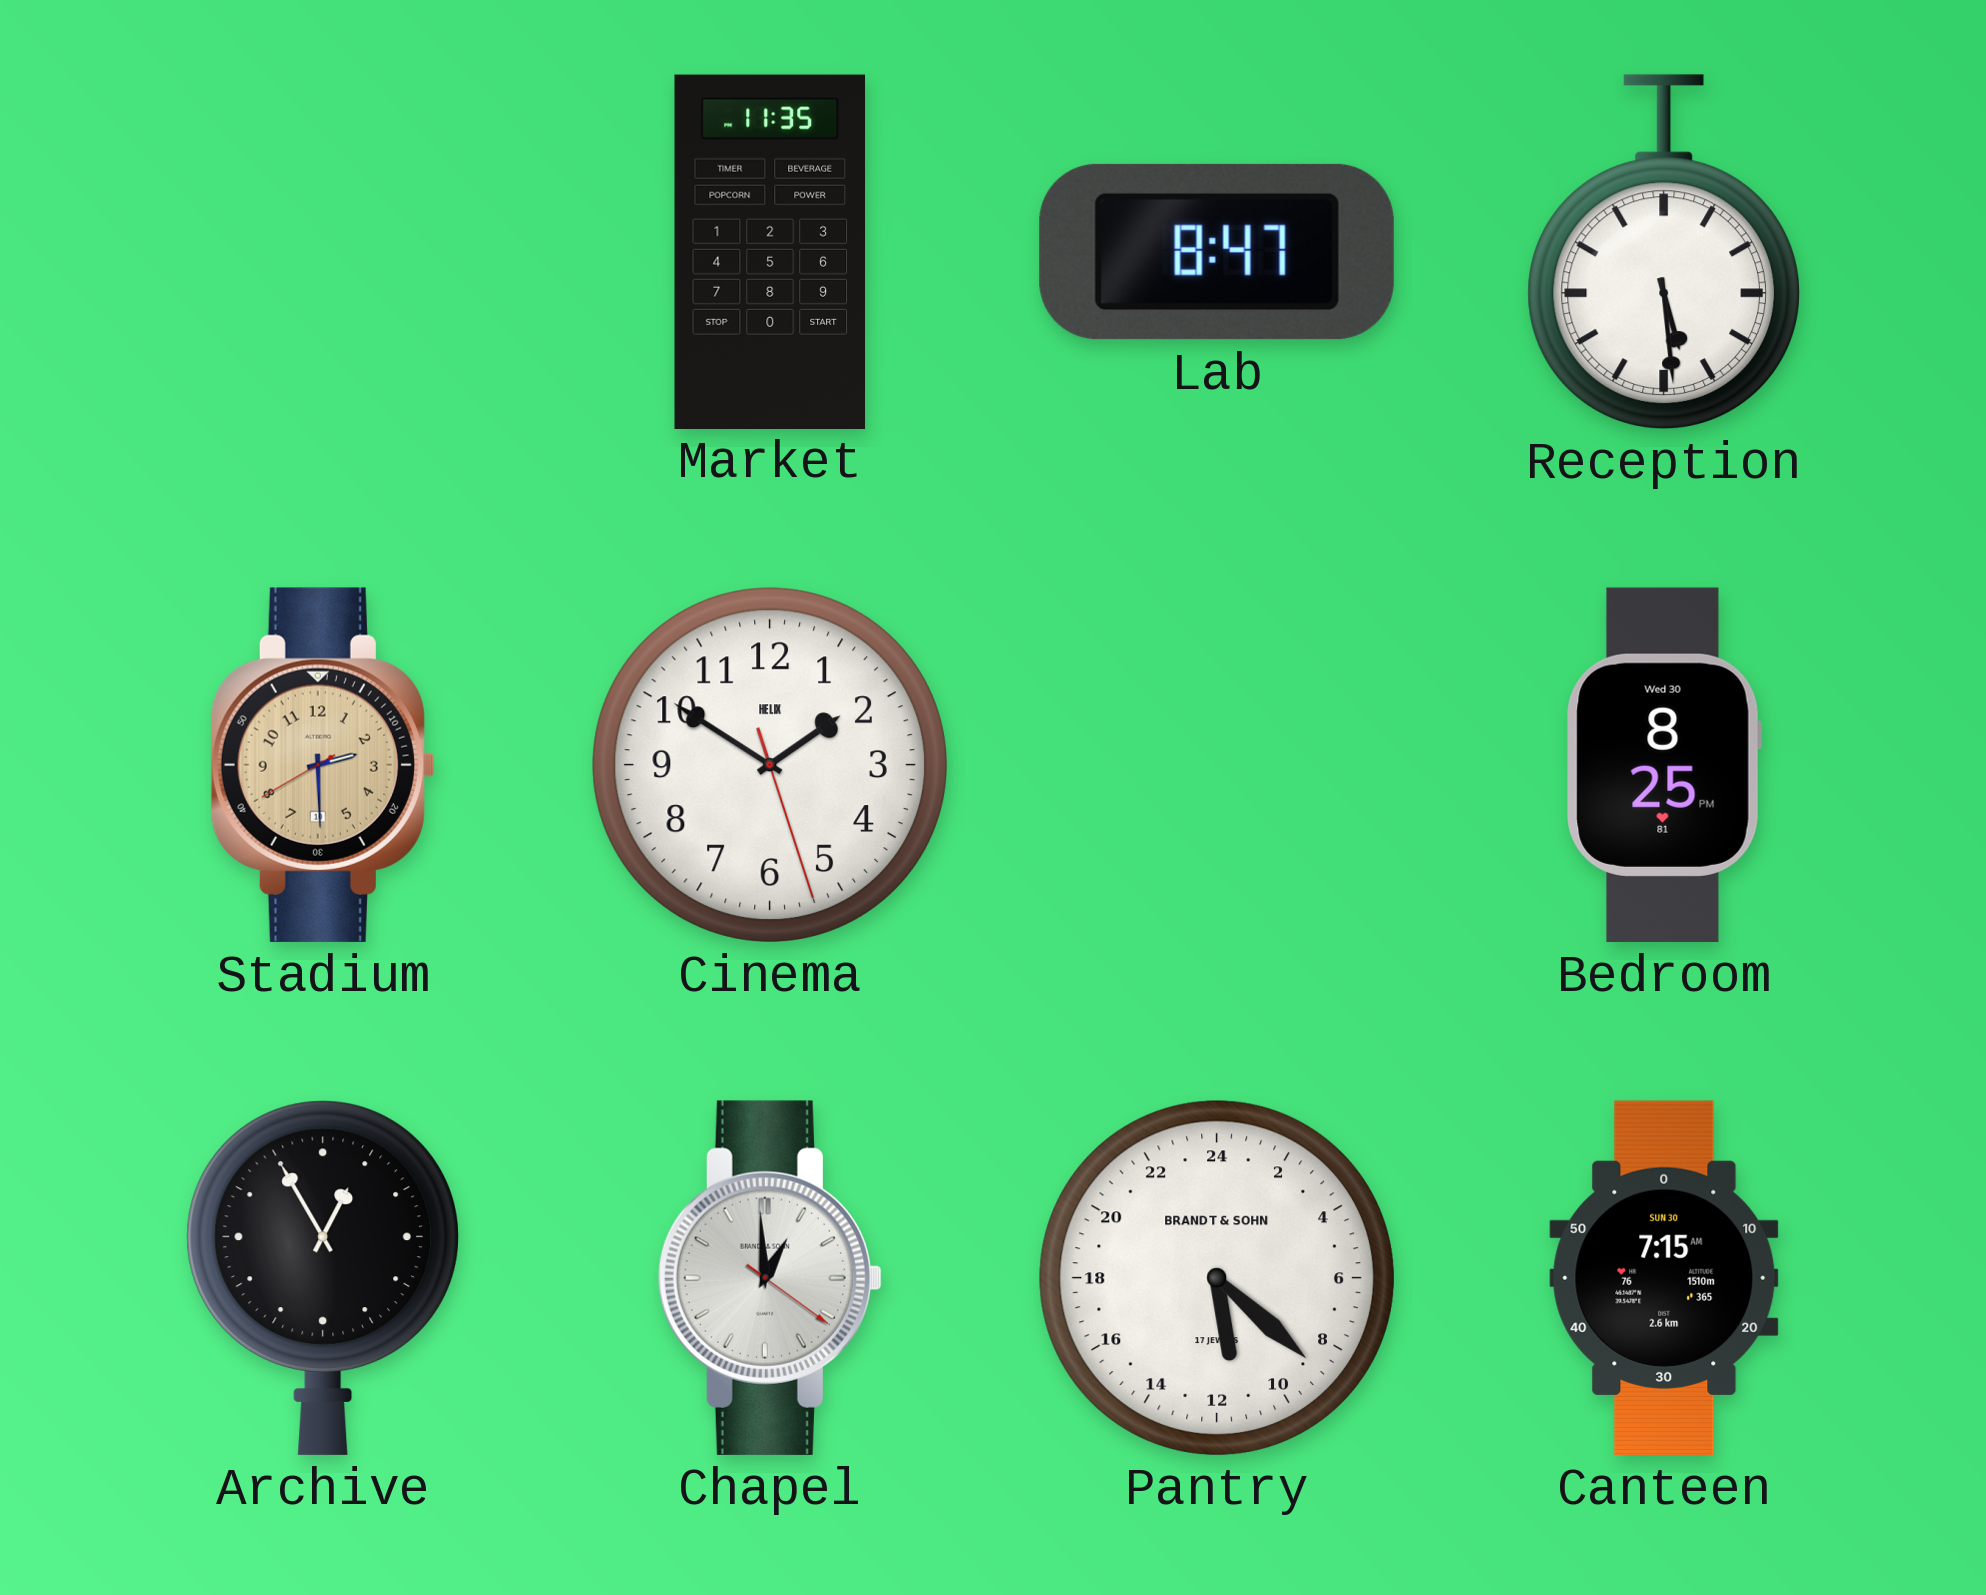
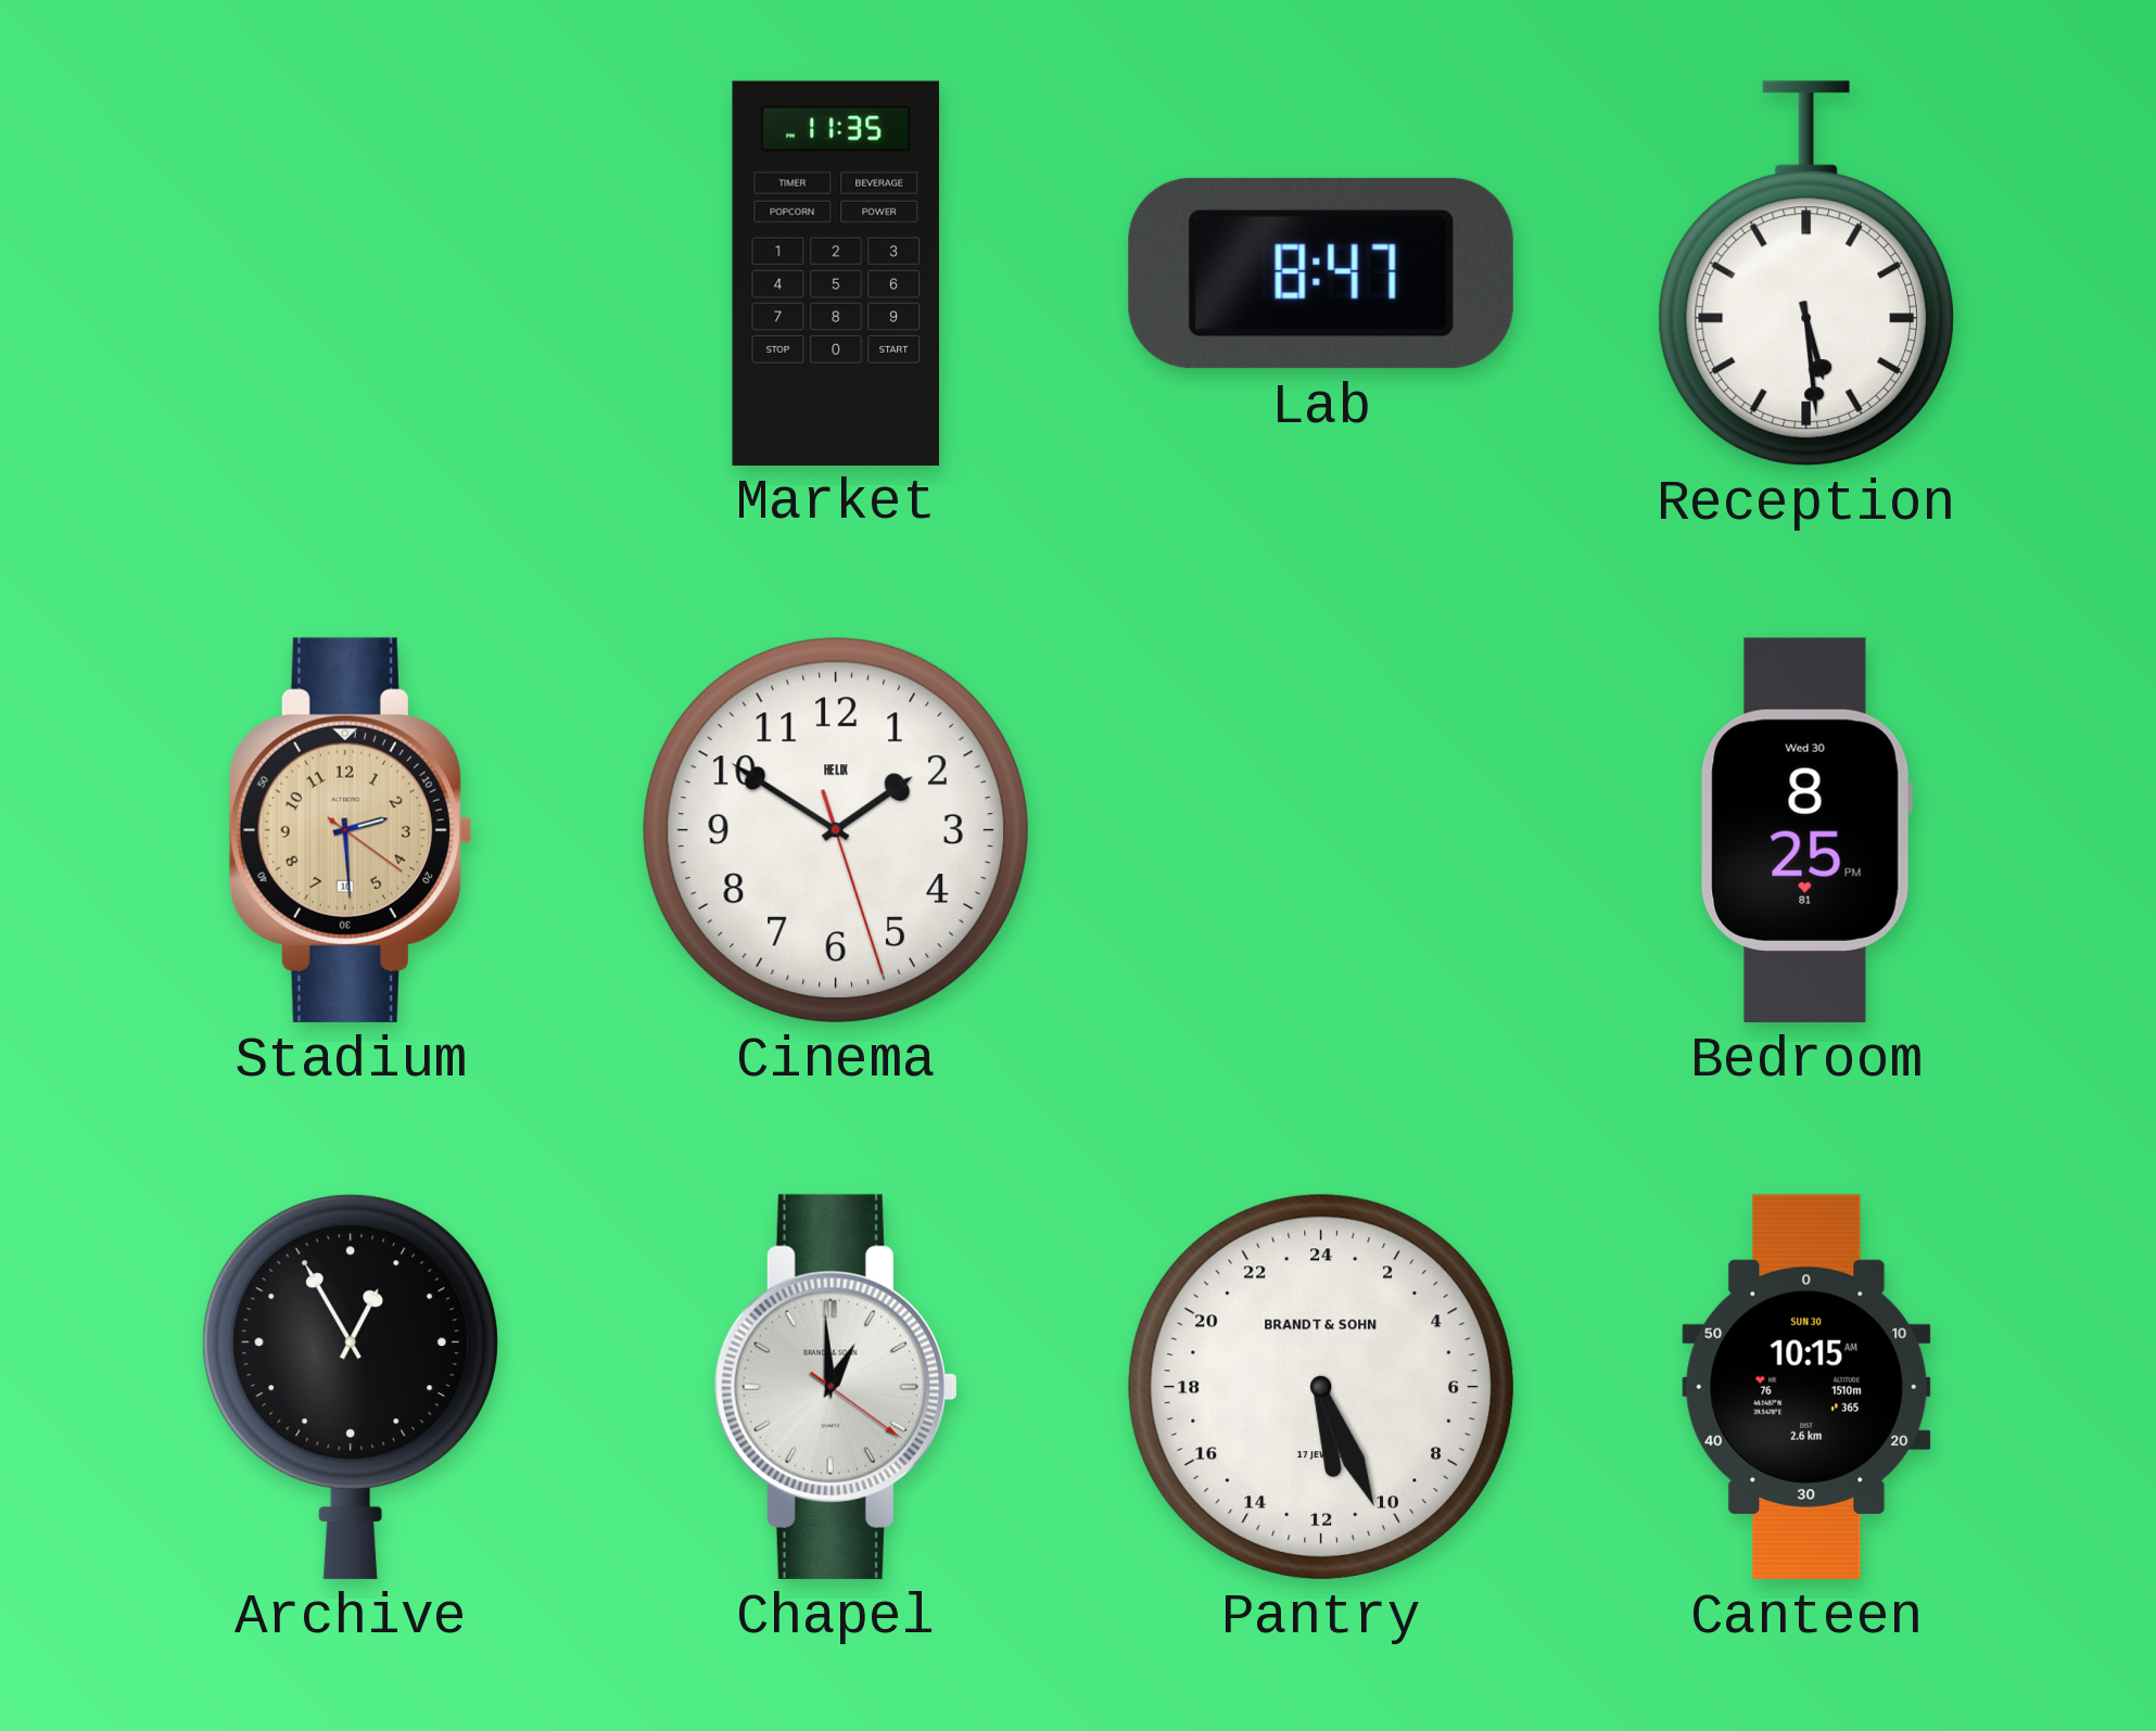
Stadium: 2:29:40 -> 2:29:21 (351, 830)
Pantry: 11:22 -> 11:26 (1321, 1387)
Canteen: 7:15 -> 10:15 (1806, 1387)
